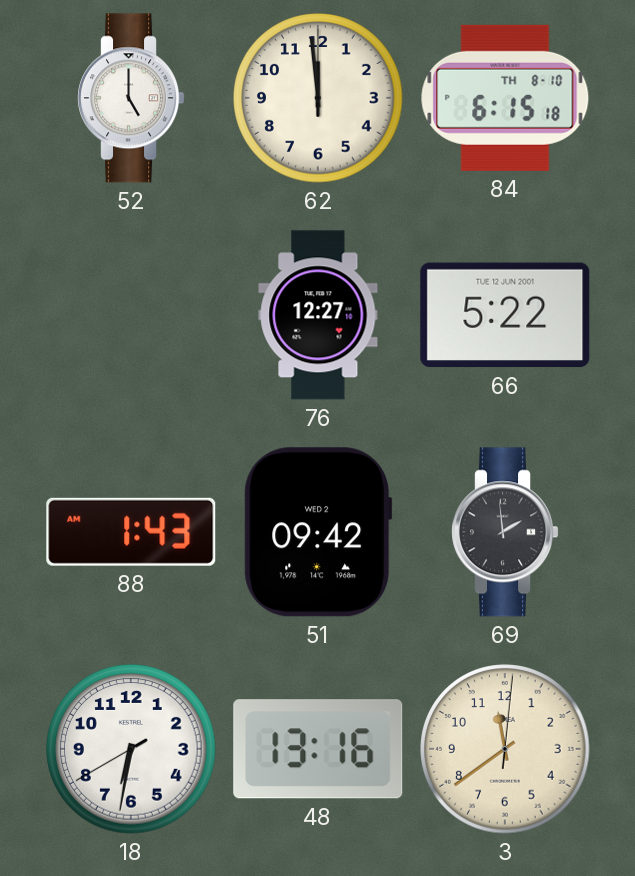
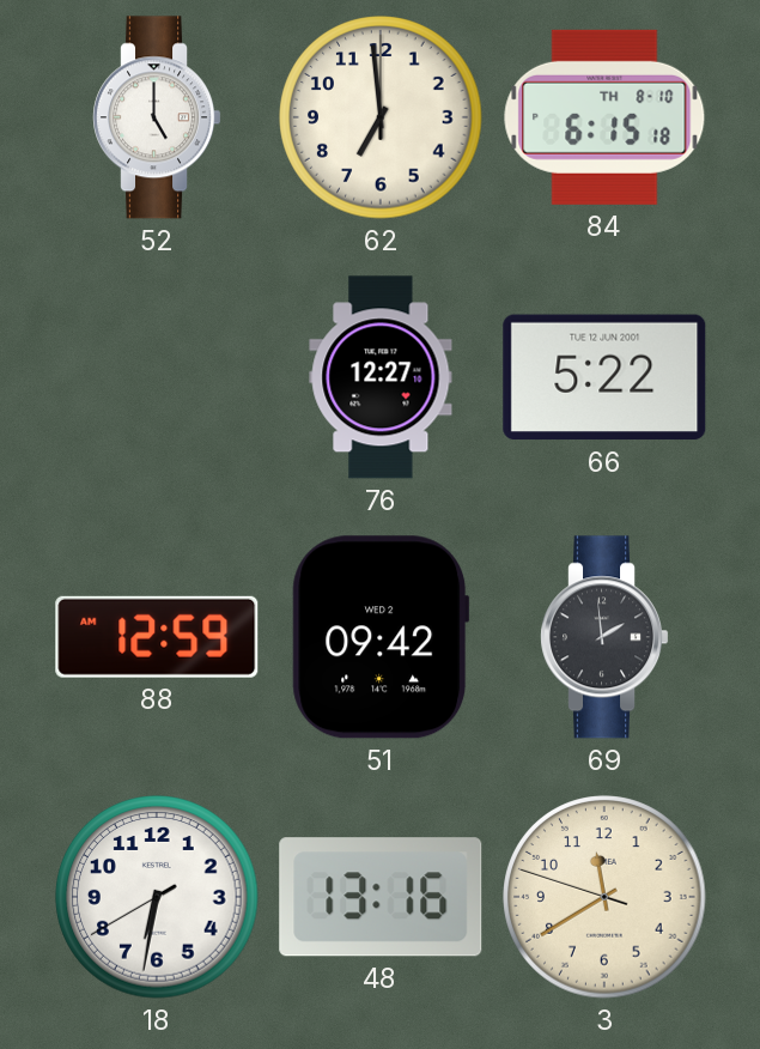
62: 11:59 -> 6:59 (381, 117)
88: 1:43 -> 12:59 (157, 637)
3: 11:39:01 -> 11:39:48 (604, 897)
